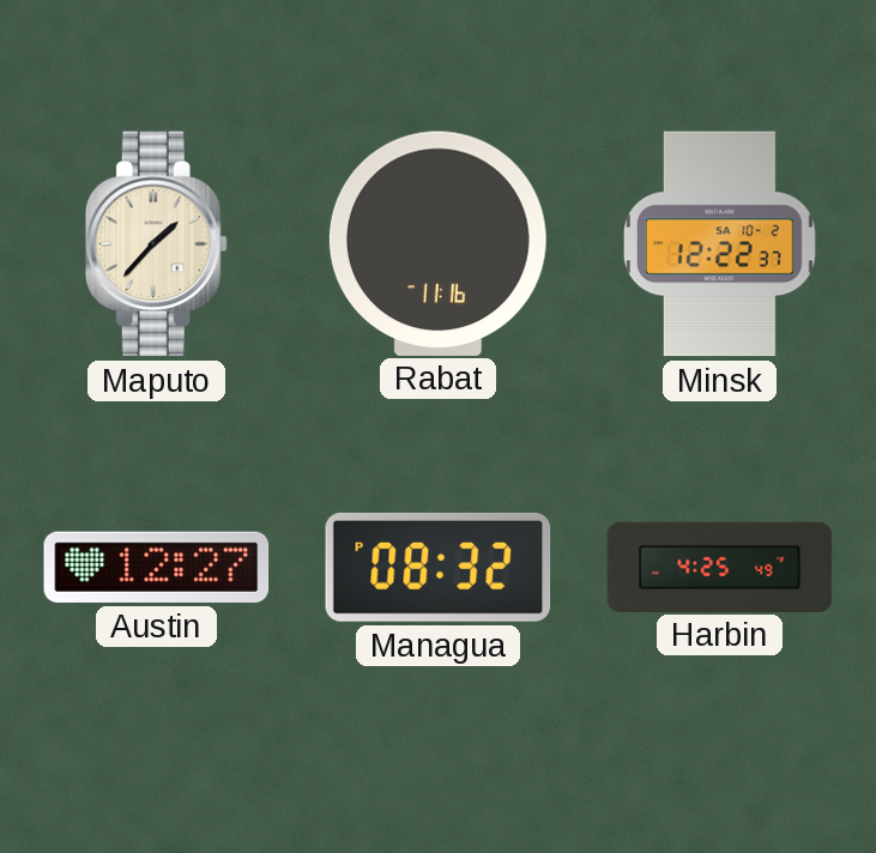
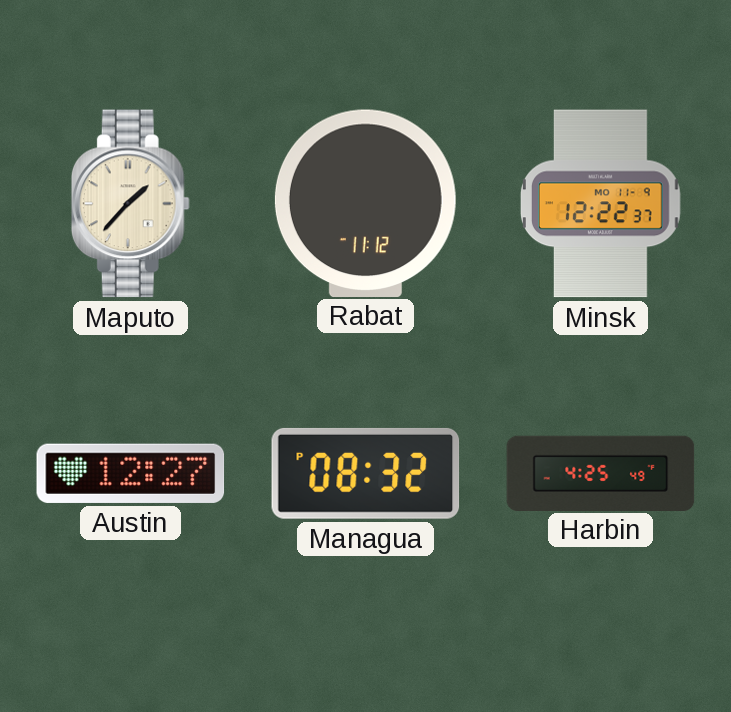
Rabat: 11:16 -> 11:12 (365, 203)
Minsk date: SA 10-2 -> MO 11-9 (600, 204)
